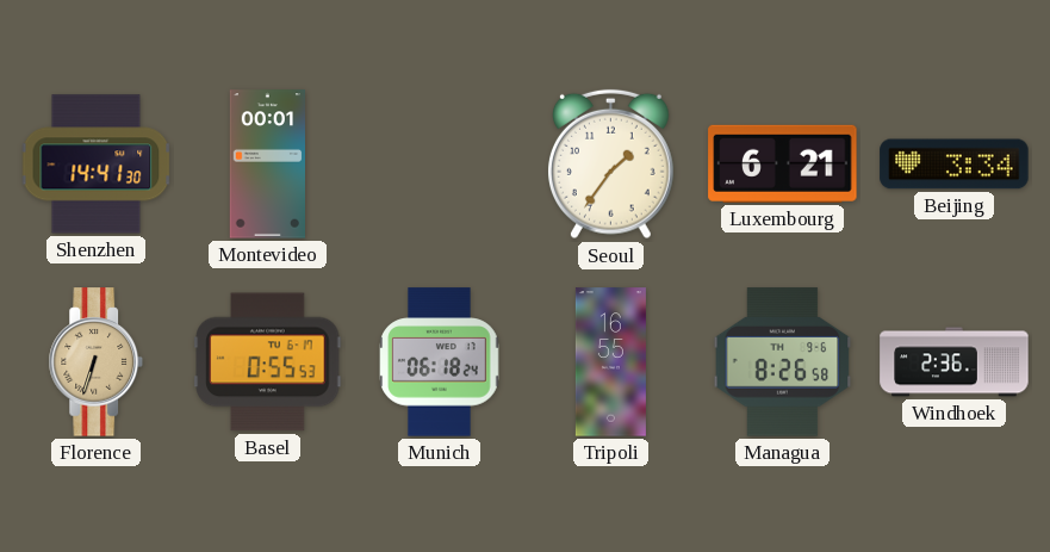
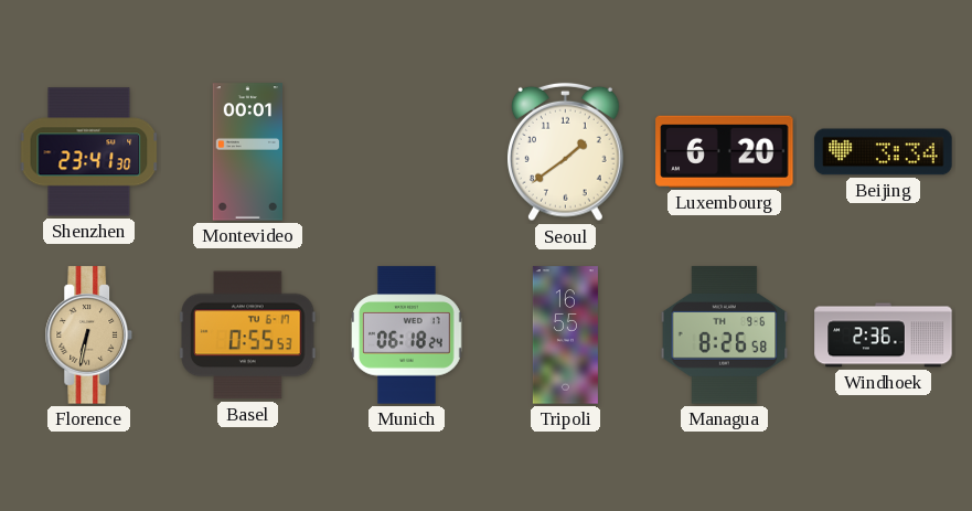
Shenzhen: 14:41 -> 23:41 (89, 152)
Seoul: 1:36 -> 1:39 (565, 152)
Luxembourg: 6:21 -> 6:20 (725, 151)
Florence: 6:33 -> 6:32 (89, 336)
